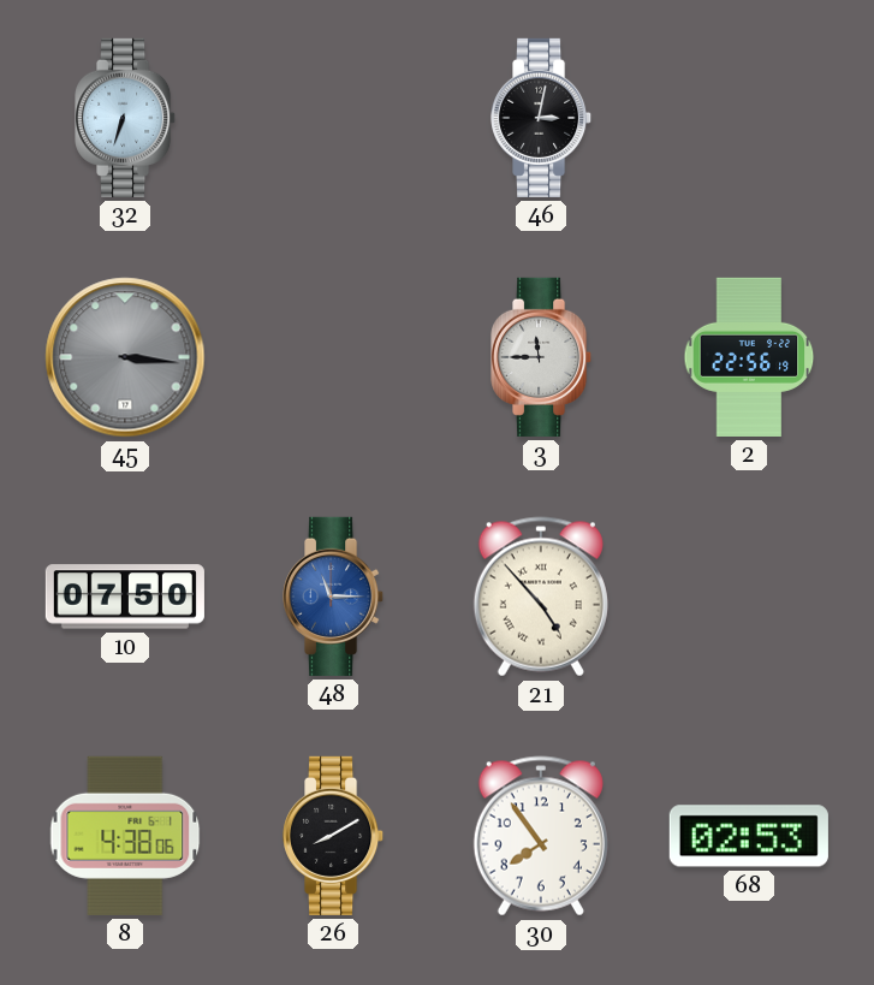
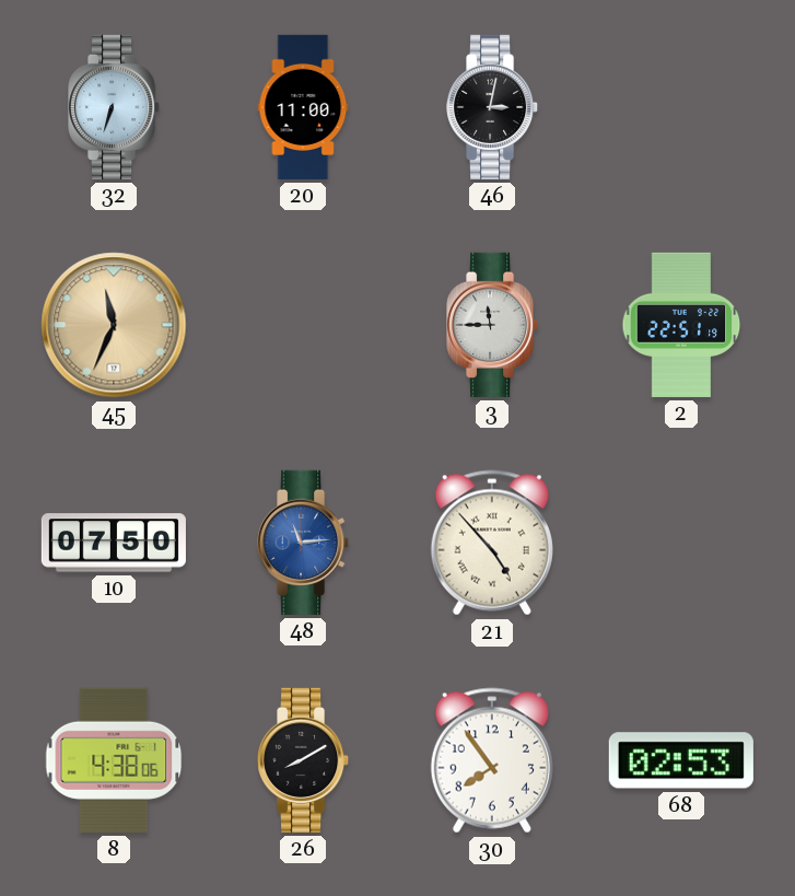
20: none -> 11:00 (303, 107)
45: 3:16 -> 11:34 (114, 325)
45 dial: grey -> champagne (114, 325)
2: 22:56 -> 22:51 (681, 325)
48: 11:15 -> 11:14 (304, 543)
